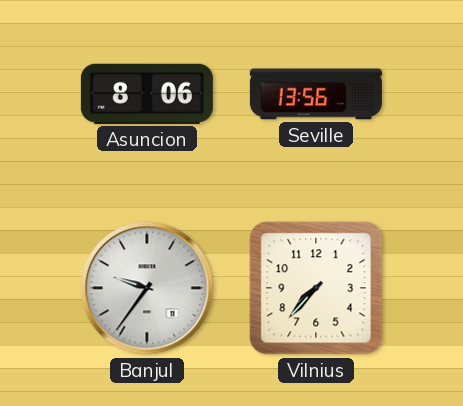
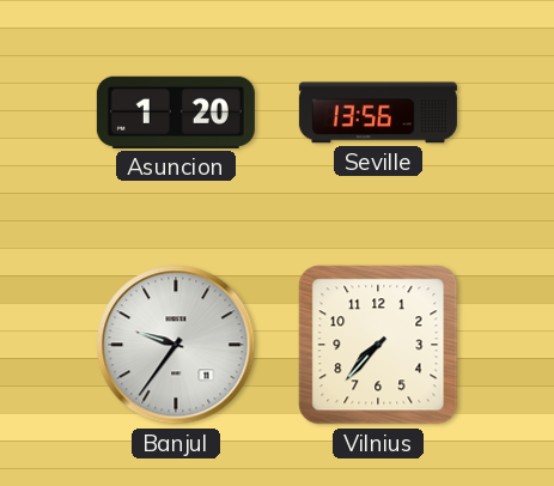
Asuncion: 8:06 -> 1:20 (176, 113)
